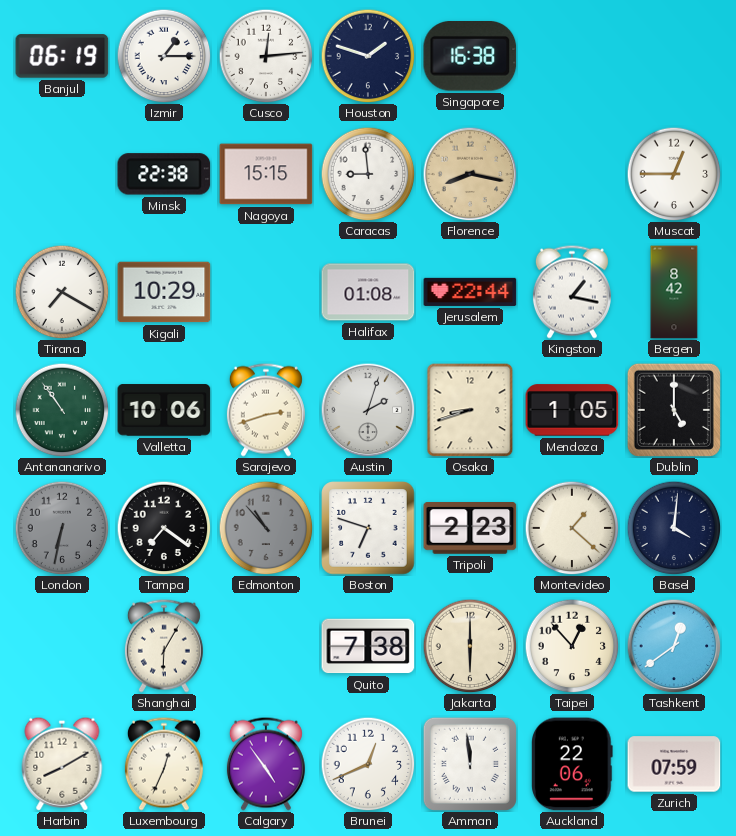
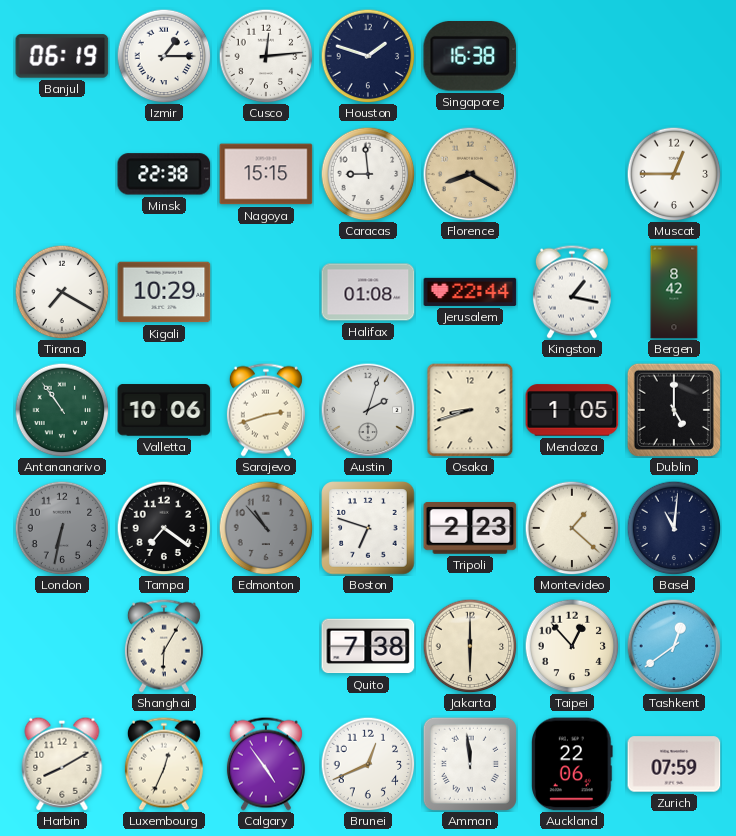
Florence: 8:17 -> 8:20 (470, 174)
Basel: 4:01 -> 11:01 (674, 528)
